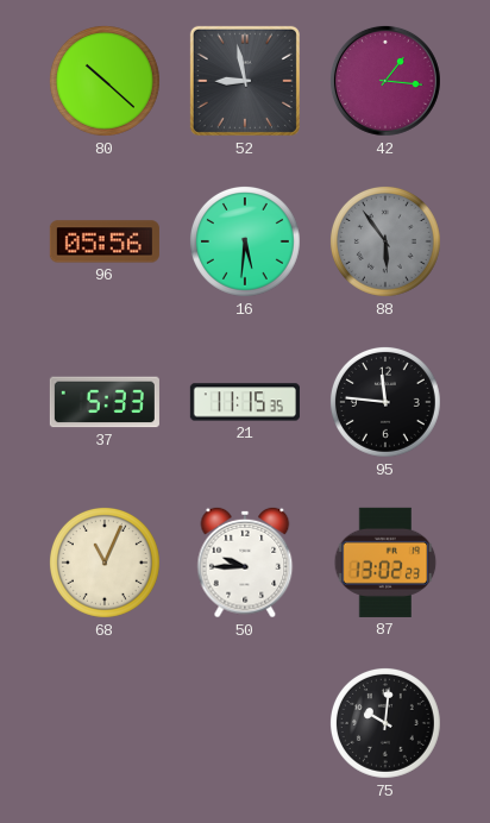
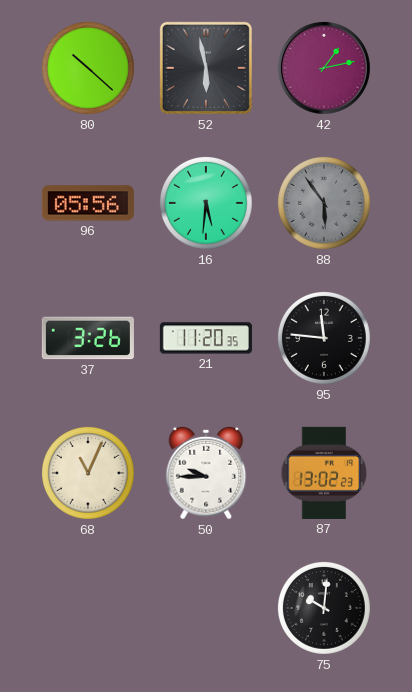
52: 8:58 -> 5:58 (206, 68)
42: 1:16 -> 1:13 (324, 68)
37: 5:33 -> 3:26 (88, 338)
21: 11:15 -> 11:20 (206, 338)
